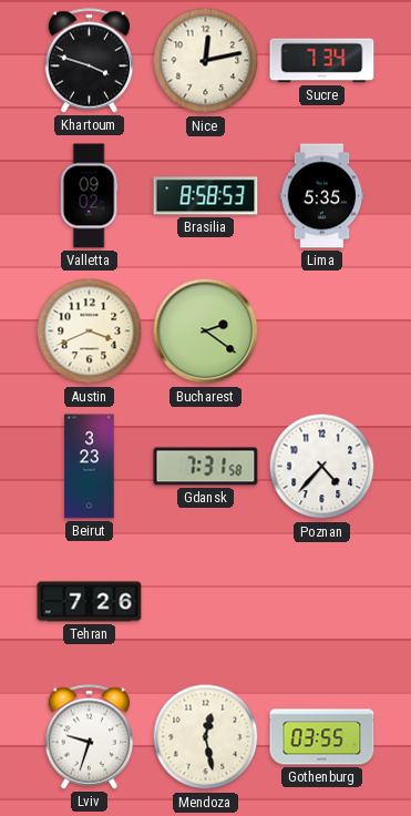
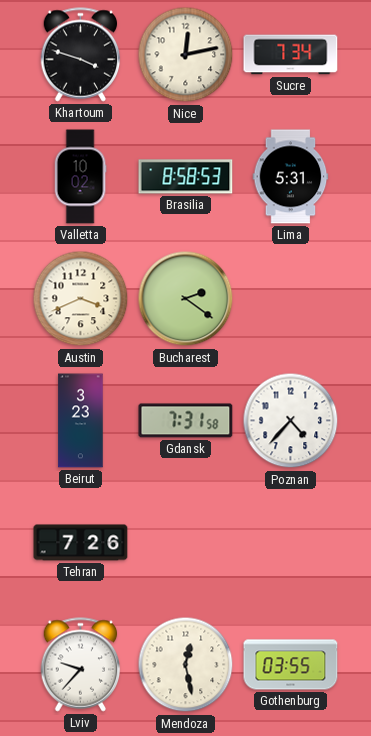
Valletta: 09:02 -> 10:02 (80, 177)
Lima: 5:35 -> 5:31 (291, 177)
Lviv: 9:33 -> 9:37 (81, 665)
